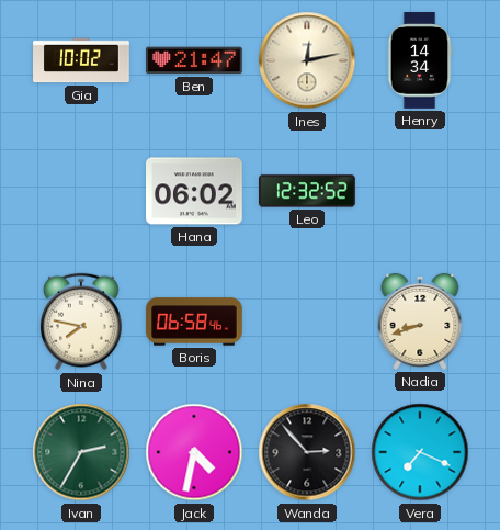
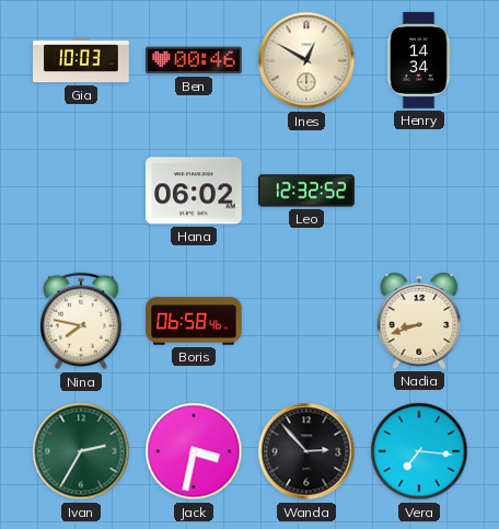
Gia: 10:02 -> 10:03 (81, 60)
Ben: 21:47 -> 00:46 (195, 60)
Ines: 12:13 -> 12:50 (306, 60)
Jack: 4:32 -> 3:32 (194, 451)
Vera: 7:19 -> 7:16 (419, 451)
